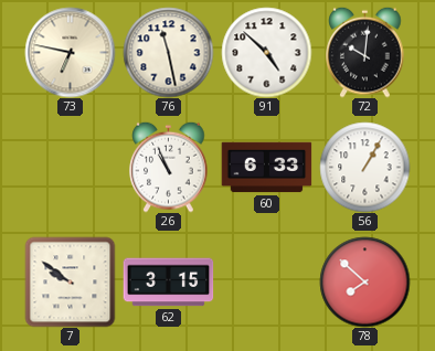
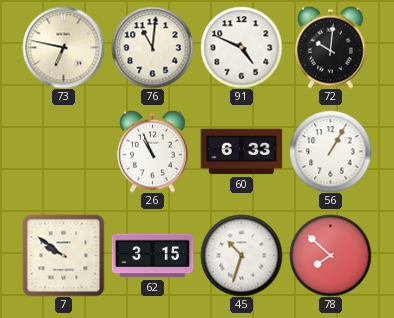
76: 11:28 -> 11:01 (152, 47)
91: 4:52 -> 4:49 (241, 47)
45: none -> 10:33 (241, 255)
